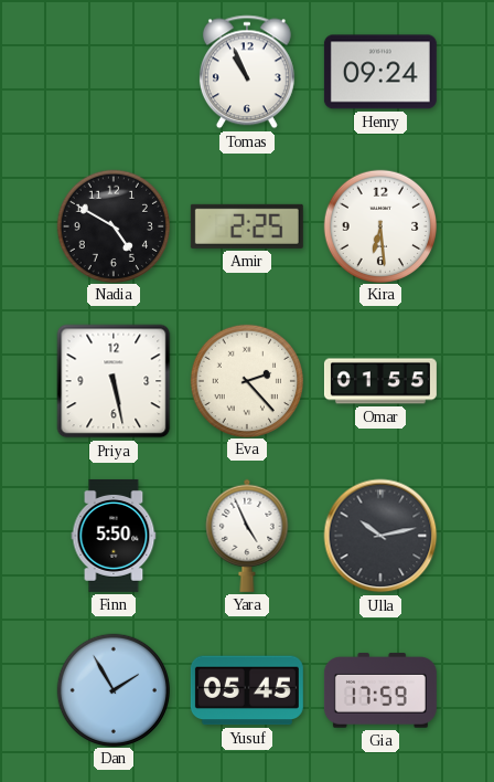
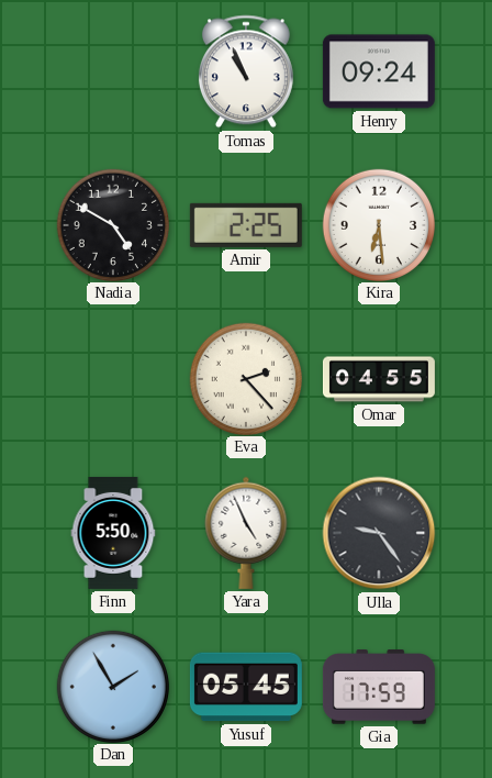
Priya: 5:28 -> none (114, 381)
Omar: 01:55 -> 04:55 (379, 379)
Ulla: 10:13 -> 9:24 (379, 533)
